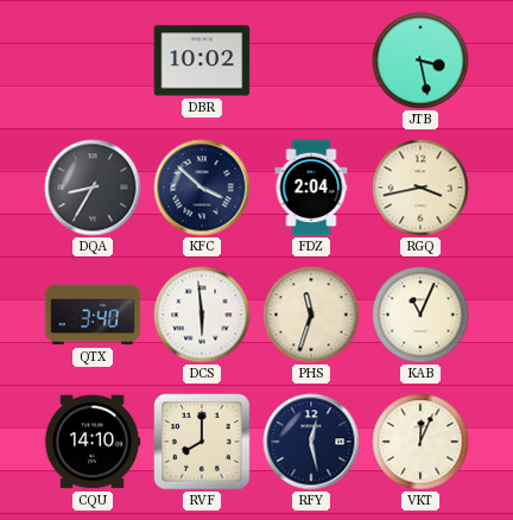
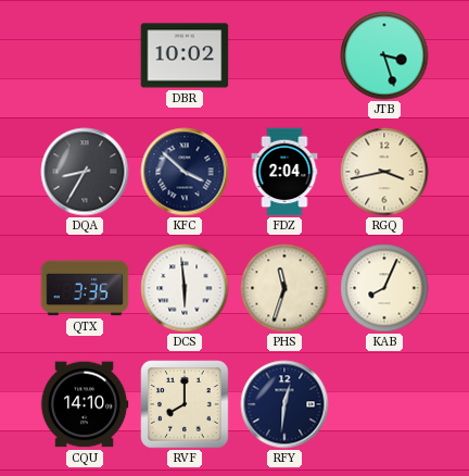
JTB: 3:28 -> 3:27 (384, 55)
QTX: 3:40 -> 3:35 (85, 288)
KAB: 11:04 -> 8:04 (384, 288)
RFY: 12:28 -> 12:31 (284, 404)
VKT: 12:04 -> none (420, 442)
